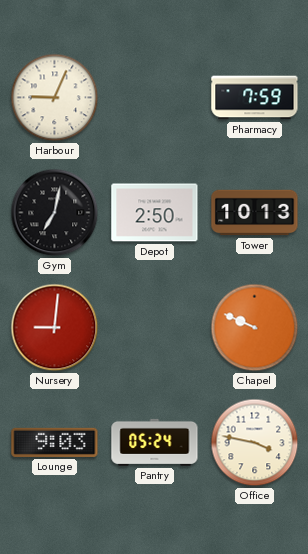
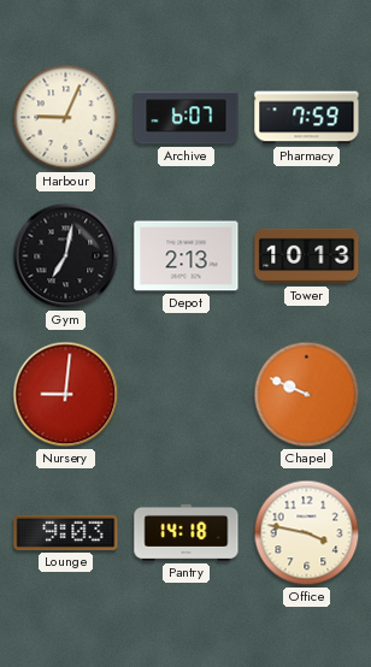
Archive: none -> 6:07 (187, 118)
Depot: 2:50 -> 2:13 (187, 256)
Pantry: 05:24 -> 14:18 (187, 532)
